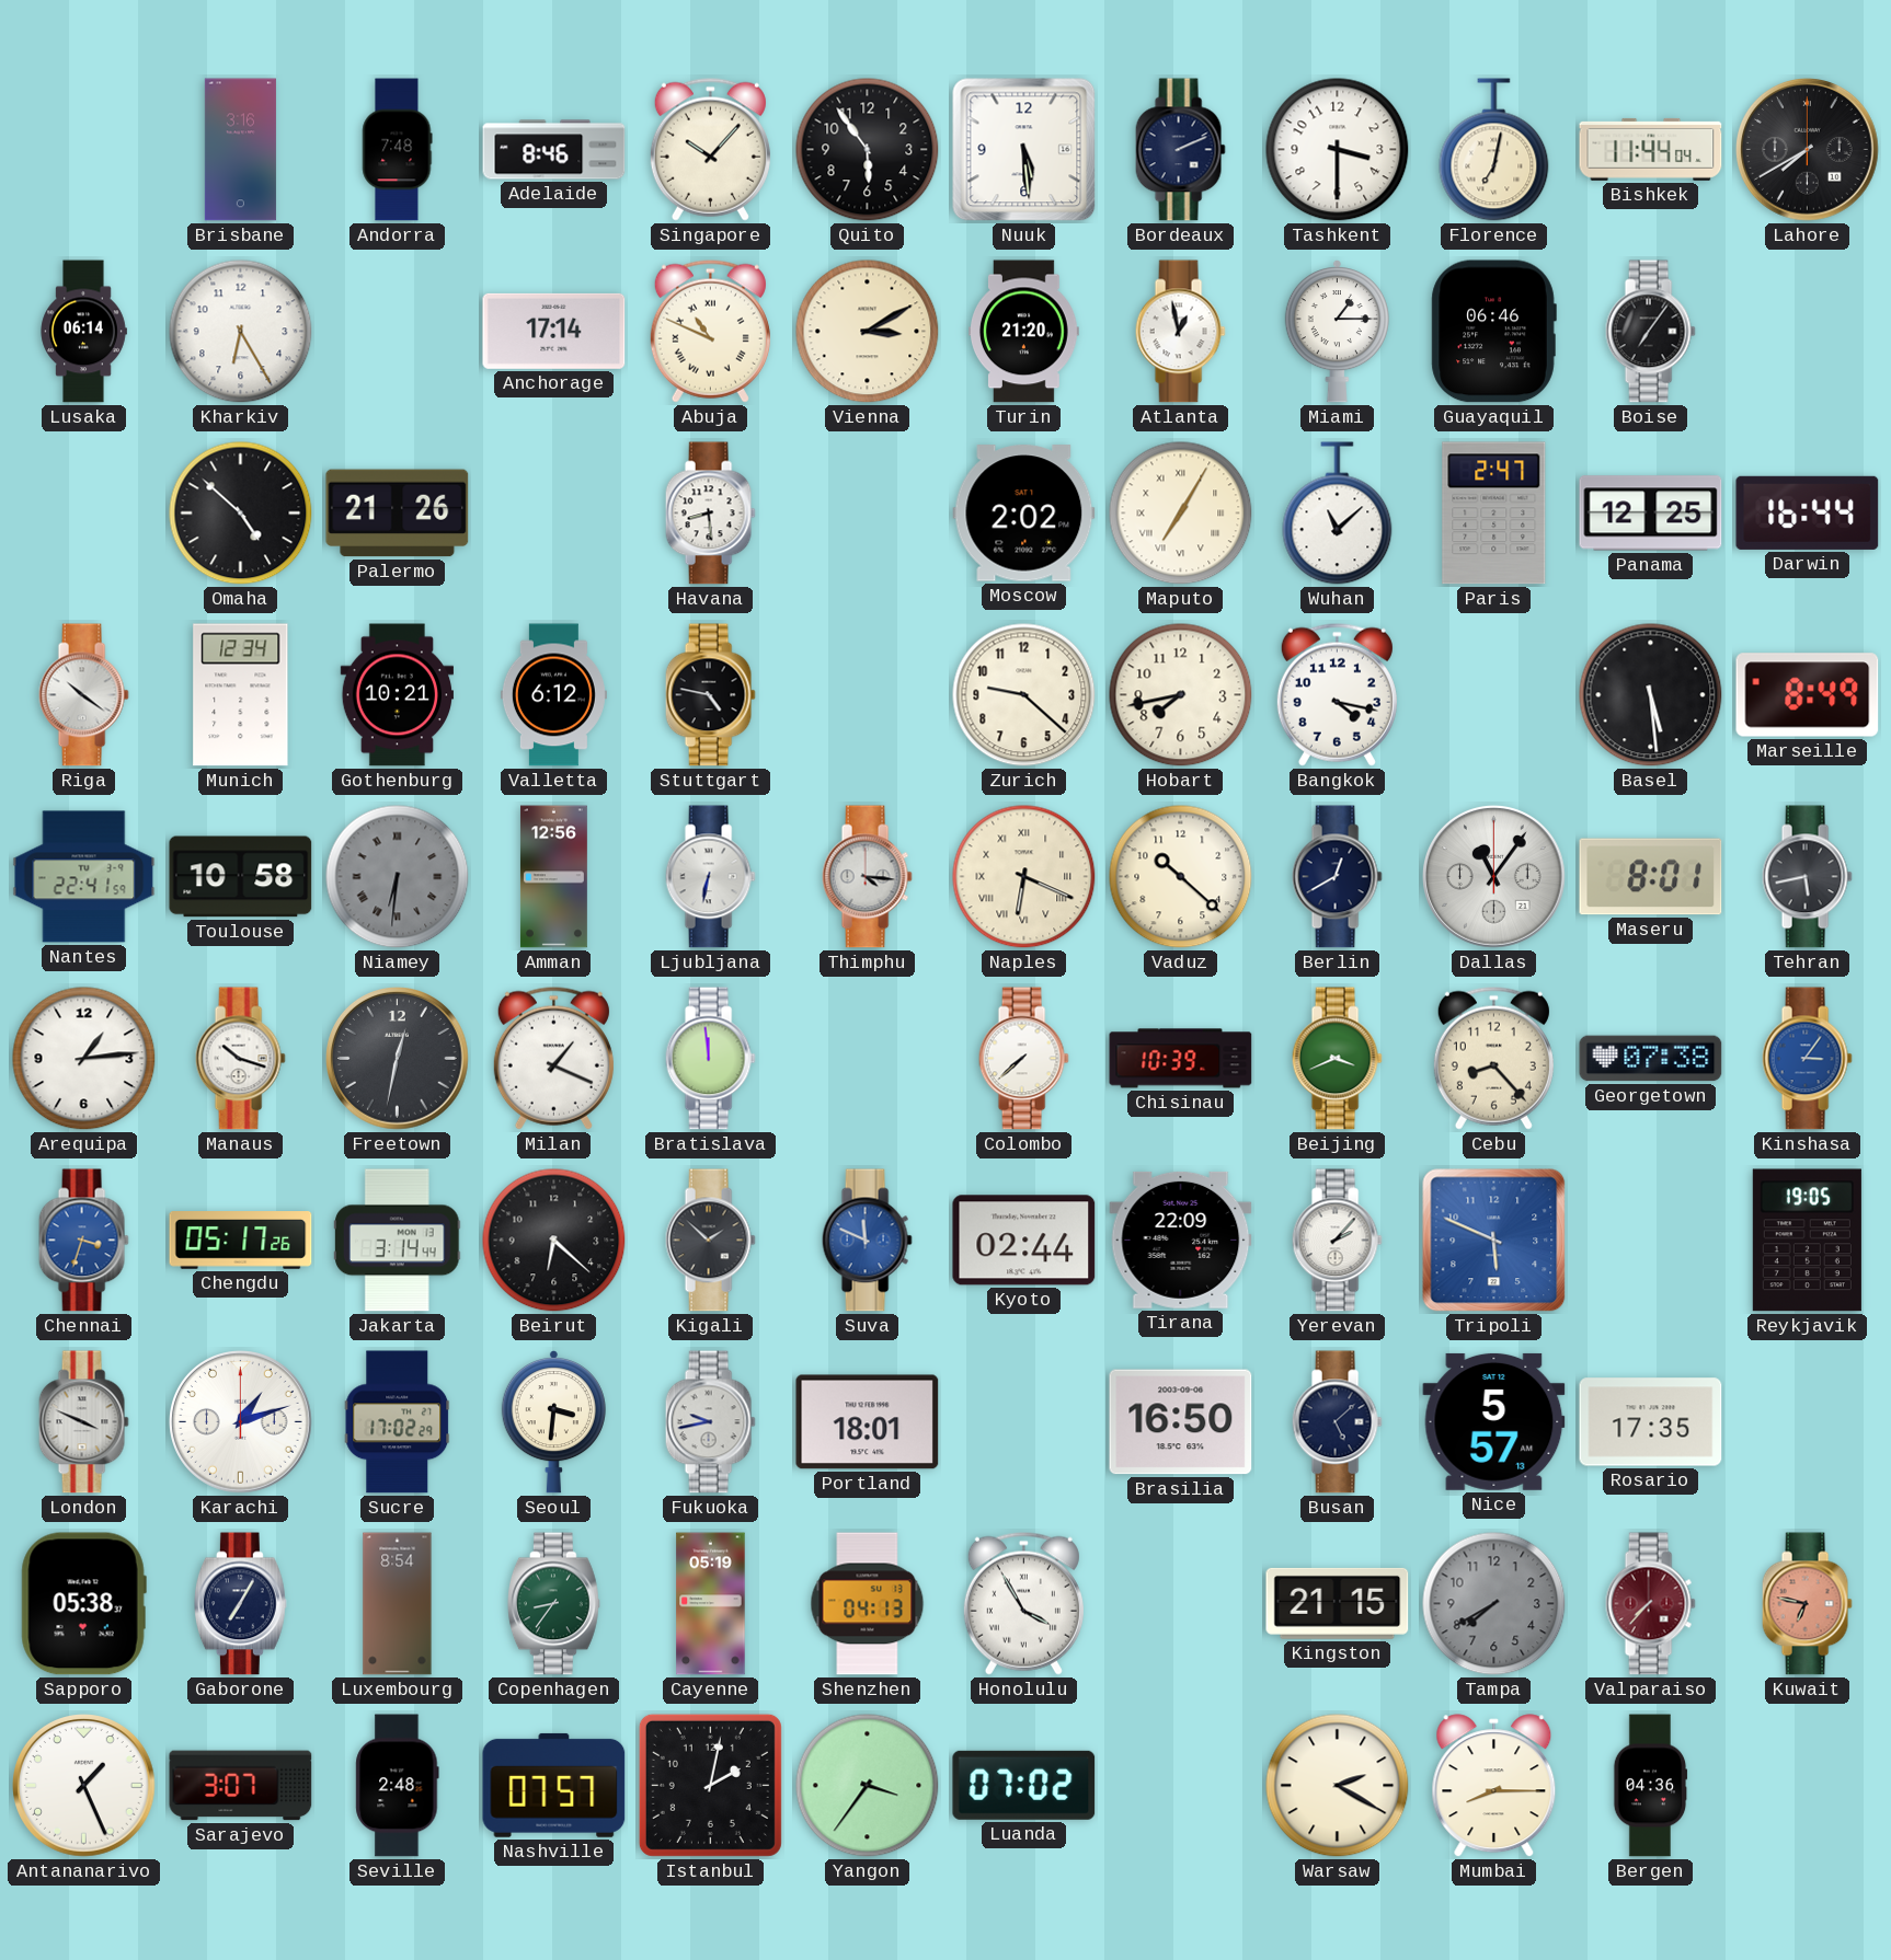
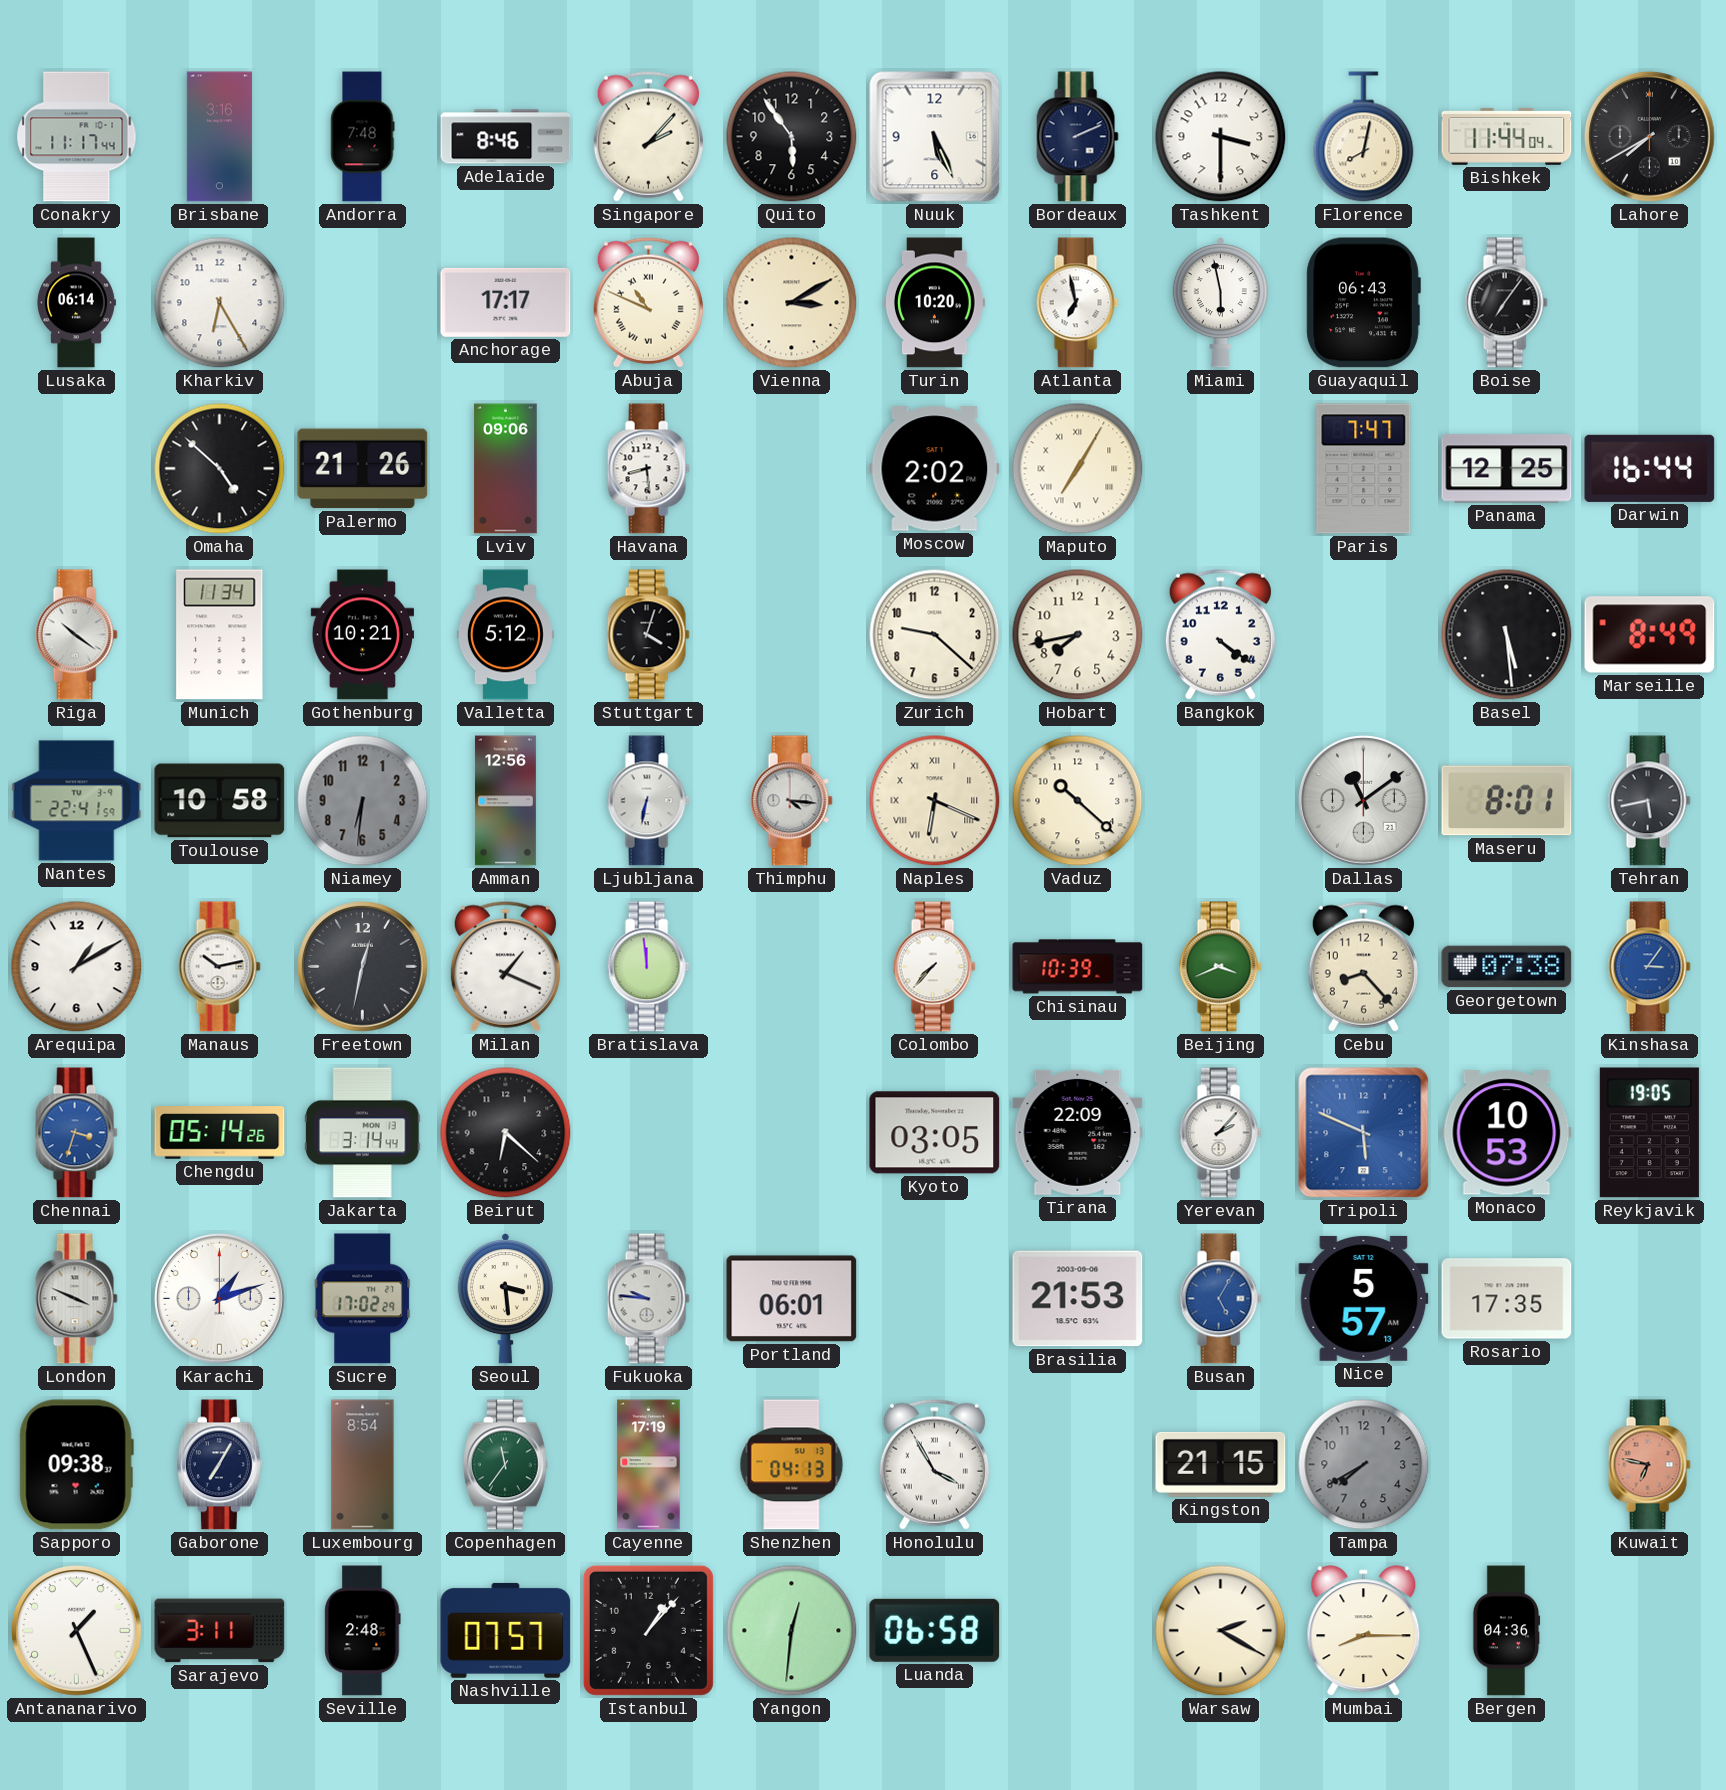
Conakry: none -> 11:17 (77, 137)
Singapore: 10:07 -> 2:07 (648, 136)
Nuuk: 5:29 -> 5:26 (935, 137)
Florence: 7:02 -> 8:02 (1364, 137)
Anchorage: 17:14 -> 17:17 (506, 302)
Turin: 21:20 -> 10:20 (935, 303)
Atlanta: 12:58 -> 6:58 (1077, 303)
Miami: 1:15 -> 5:58 (1220, 303)
Guayaquil: 06:46 -> 06:43 (1363, 303)
Lviv: none -> 09:06 (506, 469)
Wuhan: 11:08 -> none (1338, 514)
Paris: 2:47 -> 7:47 (1364, 469)
Munich: 12:34 -> 11:34 (220, 635)
Valletta: 6:12 -> 5:12 (505, 635)
Stuttgart: 4:47 -> 4:03 (648, 635)
Bangkok: 4:17 -> 4:21 (1220, 634)
Niamey numerals: Roman -> Arabic (363, 801)
Berlin: 12:40 -> none (1337, 877)
Dallas: 11:06 -> 11:09 (1364, 801)
Arequipa: 1:14 -> 1:10 (77, 967)
Manaus: 10:18 -> 10:13 (219, 967)
Colombo: 7:38 -> 7:37 (934, 967)
Chengdu: 05:17 -> 05:14 (220, 1133)
Kigali: 1:52 -> none (710, 1241)
Suva: 11:49 -> none (867, 1241)
Kyoto: 02:44 -> 03:05 (935, 1133)
Monaco: none -> 10:53 (1507, 1133)
Seoul: 3:31 -> 3:29 (505, 1299)
Fukuoka: 9:43 -> 9:46 (648, 1299)
Portland: 18:01 -> 06:01 (792, 1299)
Brasilia: 16:50 -> 21:53 (1078, 1299)
Busan: 5:08 -> 5:05 (1220, 1299)
Busan dial: navy -> blue (1220, 1299)
Sapporo: 05:38 -> 09:38 (76, 1465)
Copenhagen: 8:36 -> 11:36 (505, 1465)
Cayenne: 05:19 -> 17:19 (649, 1465)
Valparaiso: 7:37 -> none (1650, 1604)
Sarajevo: 3:07 -> 3:11 (220, 1631)
Istanbul: 2:02 -> 1:07 (648, 1630)
Yangon: 3:36 -> 12:31 (792, 1631)
Luanda: 07:02 -> 06:58 (935, 1630)
